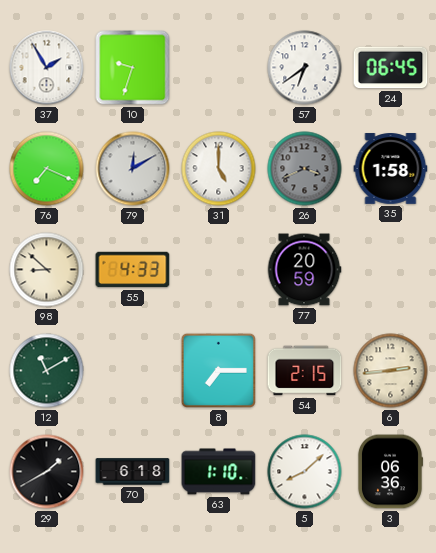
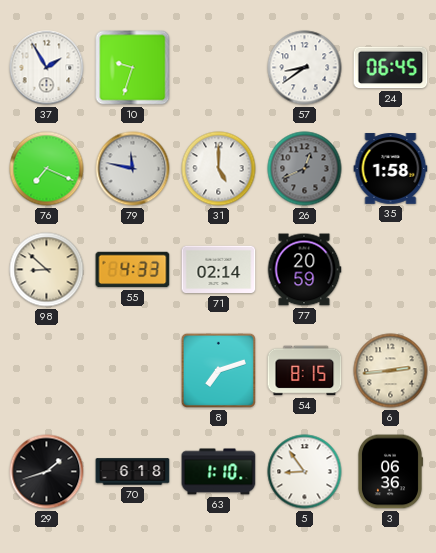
57: 6:39 -> 8:39 (305, 68)
79: 12:10 -> 11:47 (133, 169)
26: 3:41 -> 12:41 (305, 169)
71: none -> 02:14 (219, 270)
12: 11:10 -> none (47, 371)
8: 7:15 -> 7:12 (218, 370)
54: 2:15 -> 8:15 (305, 371)
29: 1:40 -> 1:42 (47, 472)
5: 8:08 -> 8:54 (305, 472)
